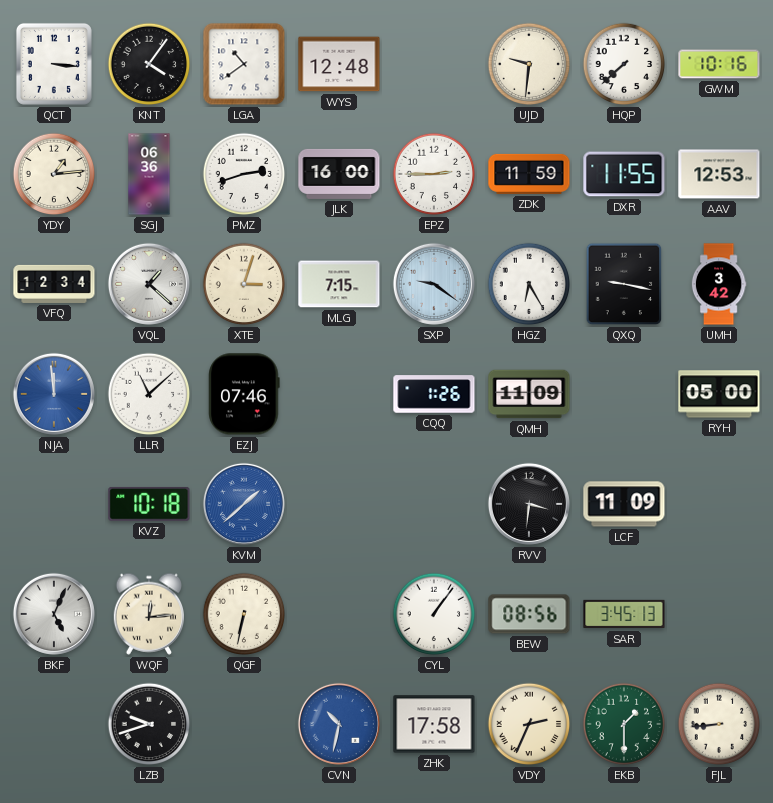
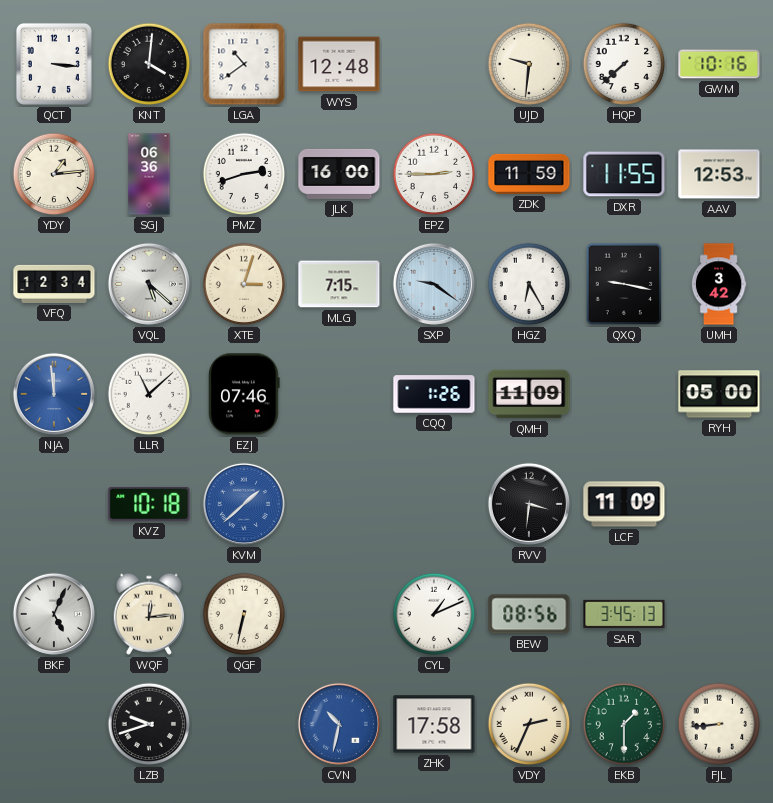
KNT: 4:06 -> 4:01 (149, 64)
VQL: 1:22 -> 5:22 (149, 284)
CYL: 1:06 -> 1:11 (434, 614)
